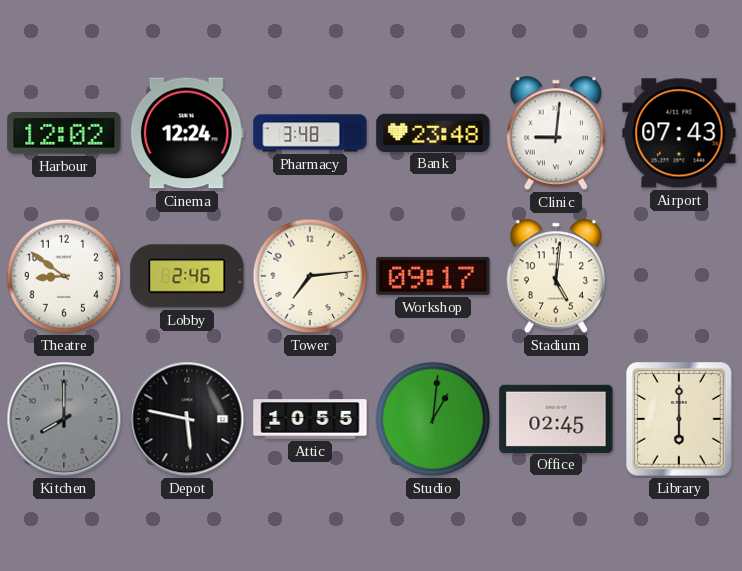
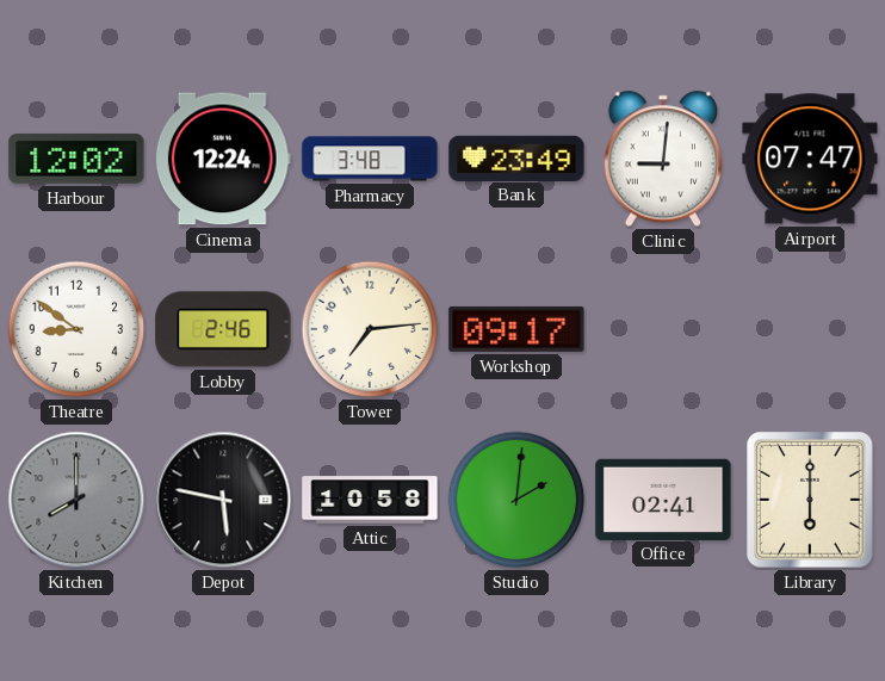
Bank: 23:48 -> 23:49 (516, 157)
Airport: 07:43 -> 07:47 (810, 159)
Stadium: 5:01 -> none (555, 276)
Attic: 10:55 -> 10:58 (370, 500)
Studio: 1:01 -> 2:01 (516, 500)
Office: 02:45 -> 02:41 (663, 499)
